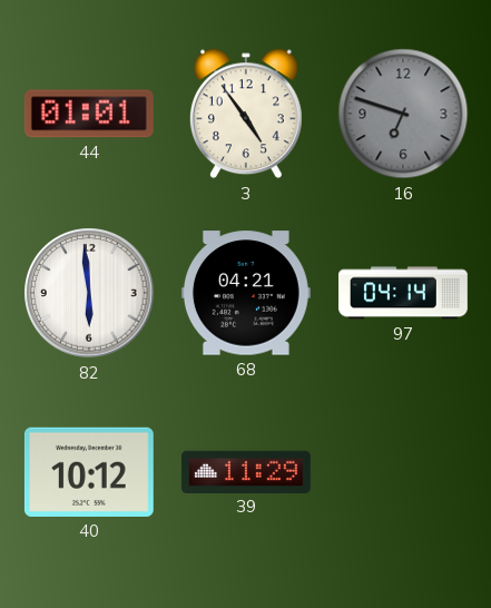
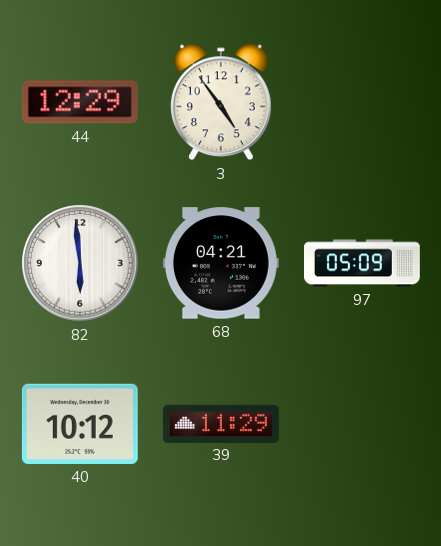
44: 01:01 -> 12:29 (80, 102)
16: 6:48 -> none (403, 114)
97: 04:14 -> 05:09 (363, 263)
